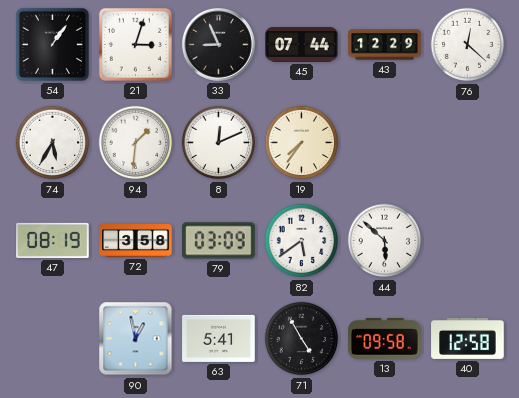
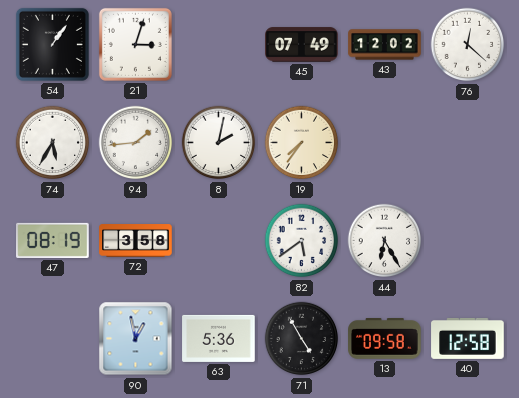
33: 8:56 -> none (218, 44)
45: 07:44 -> 07:49 (302, 45)
43: 12:29 -> 12:02 (385, 45)
94: 1:31 -> 1:44 (136, 143)
8: 12:11 -> 2:02 (219, 143)
79: 03:09 -> none (219, 241)
44: 5:52 -> 6:25 (385, 241)
63: 5:41 -> 5:36 (219, 338)
